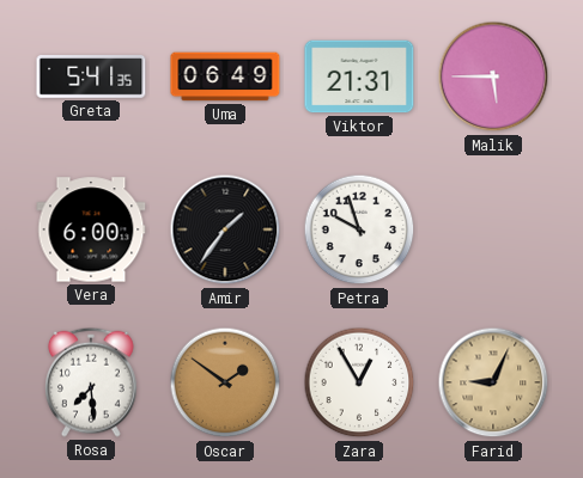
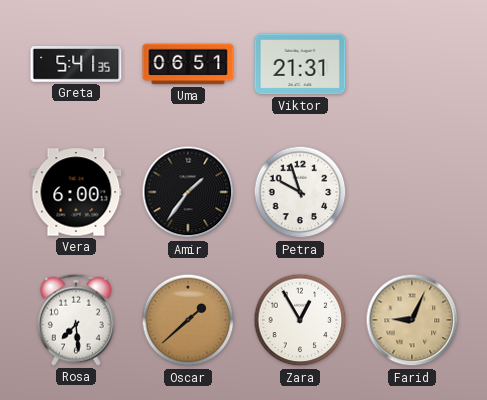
Uma: 06:49 -> 06:51 (188, 64)
Malik: 5:45 -> none (493, 76)
Oscar: 1:51 -> 1:38 (188, 320)
